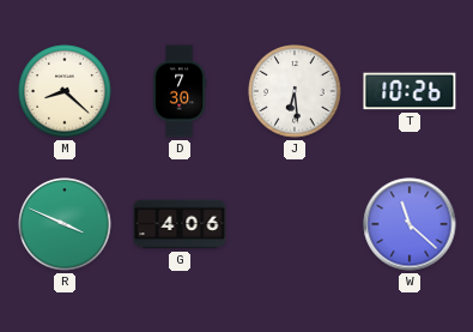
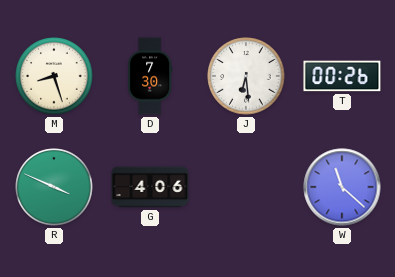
M: 8:22 -> 8:27 (54, 76)
T: 10:26 -> 00:26 (342, 76)
